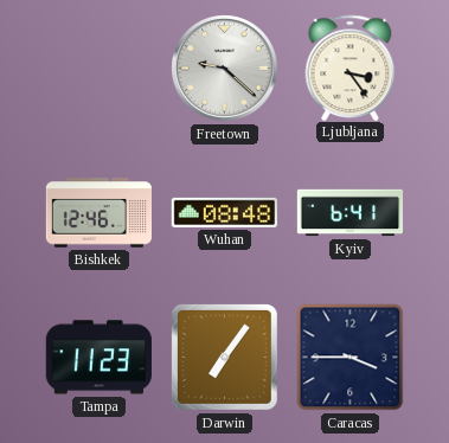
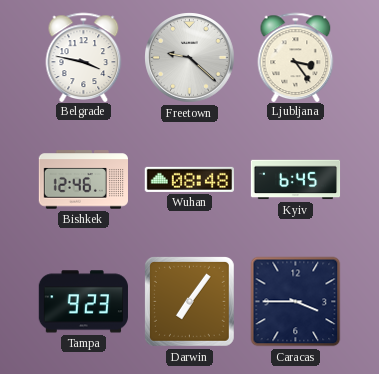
Belgrade: none -> 3:47 (84, 57)
Kyiv: 6:41 -> 6:45 (296, 180)
Tampa: 11:23 -> 9:23 (83, 302)
